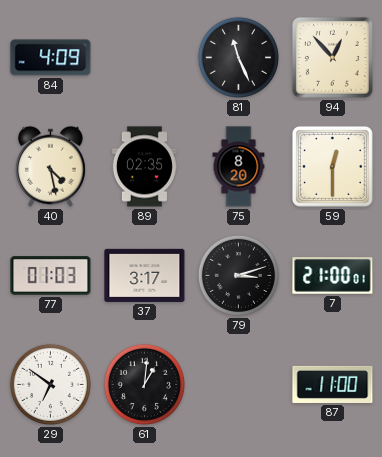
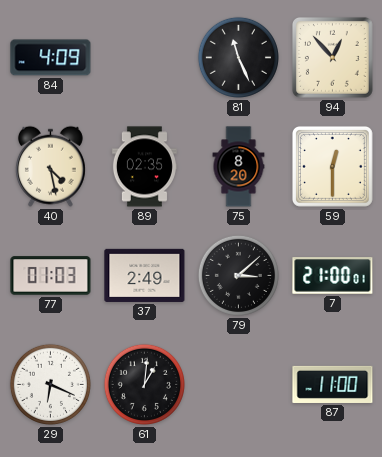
37: 3:17 -> 2:49 (145, 275)
79: 3:12 -> 3:08 (238, 275)
29: 6:51 -> 6:19 (50, 384)
